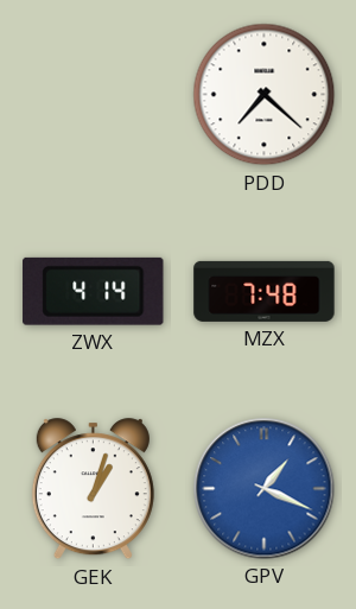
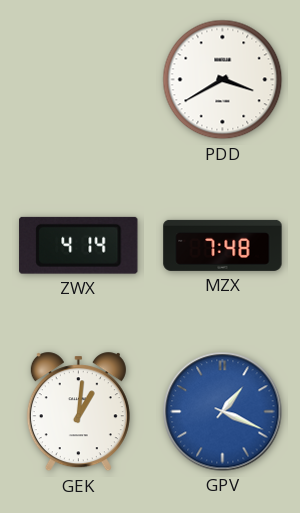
PDD: 7:22 -> 3:40 (223, 80)
GEK: 1:03 -> 1:01 (78, 412)
